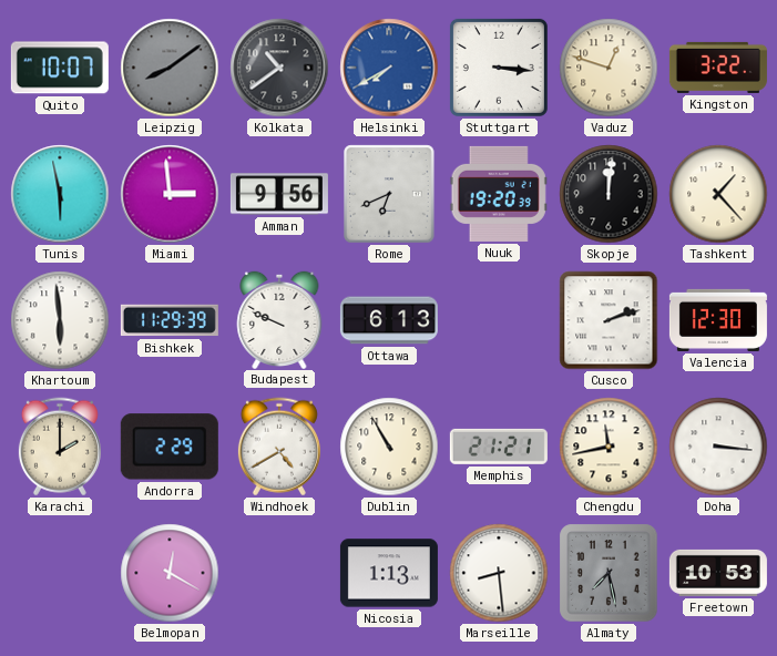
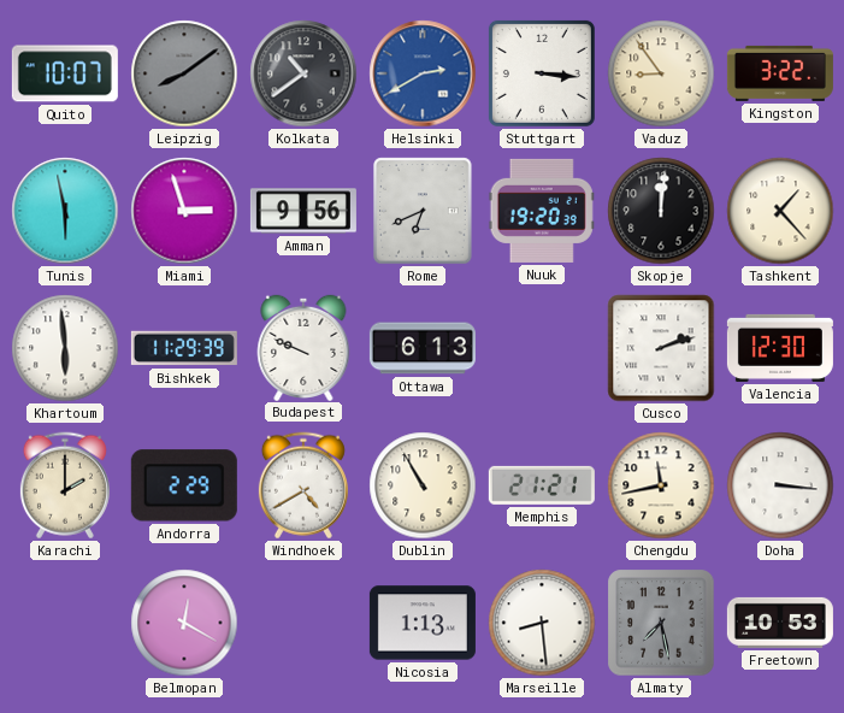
Helsinki: 7:40 -> 2:40 (423, 73)
Vaduz: 12:48 -> 8:54 (661, 73)
Miami: 2:59 -> 2:57 (184, 211)
